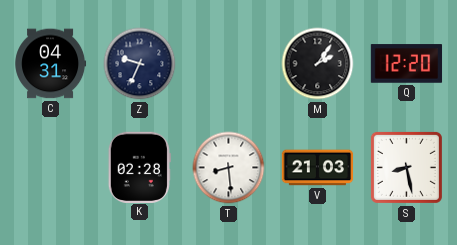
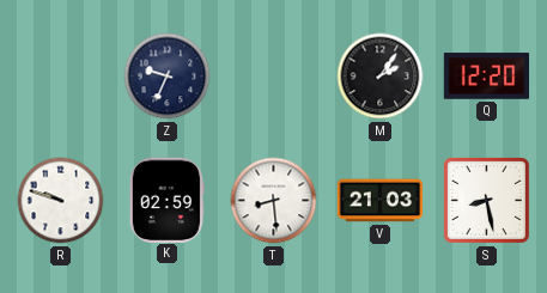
C: 04:31 -> none (51, 64)
R: none -> 9:48 (61, 201)
K: 02:28 -> 02:59 (166, 200)
